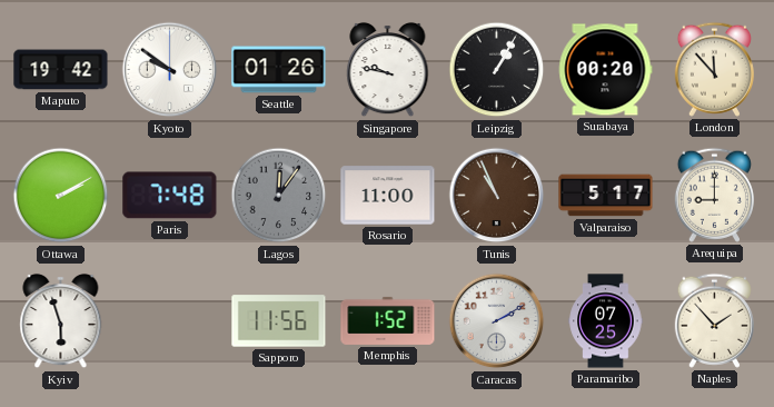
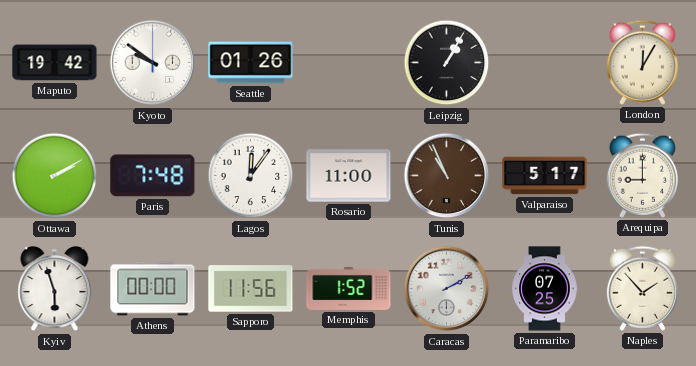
Singapore: 9:47 -> none (388, 70)
Surabaya: 00:20 -> none (605, 70)
London: 11:53 -> 12:05 (642, 62)
Lagos dial: grey -> white (251, 176)
Athens: none -> 00:00 (153, 289)
